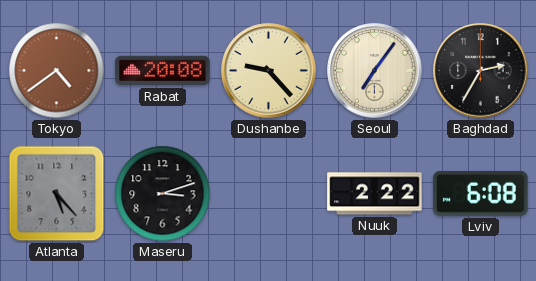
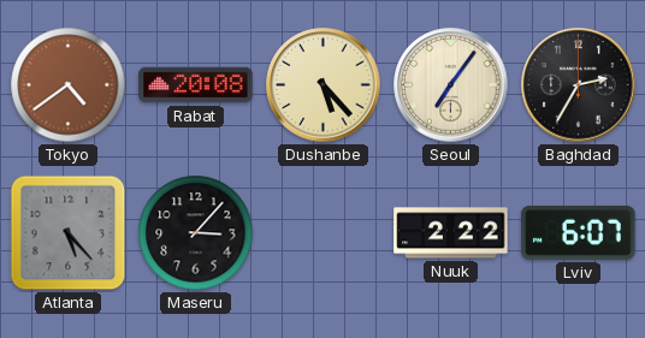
Dushanbe: 9:23 -> 5:23 (324, 85)
Maseru: 3:12 -> 3:07 (196, 233)
Lviv: 6:08 -> 6:07 (579, 232)
